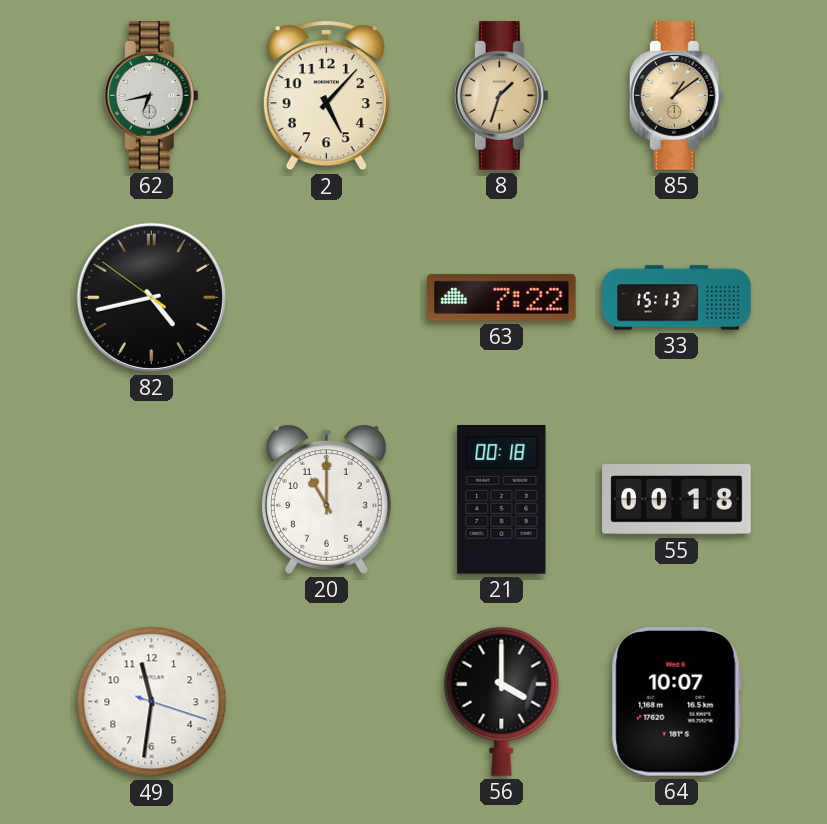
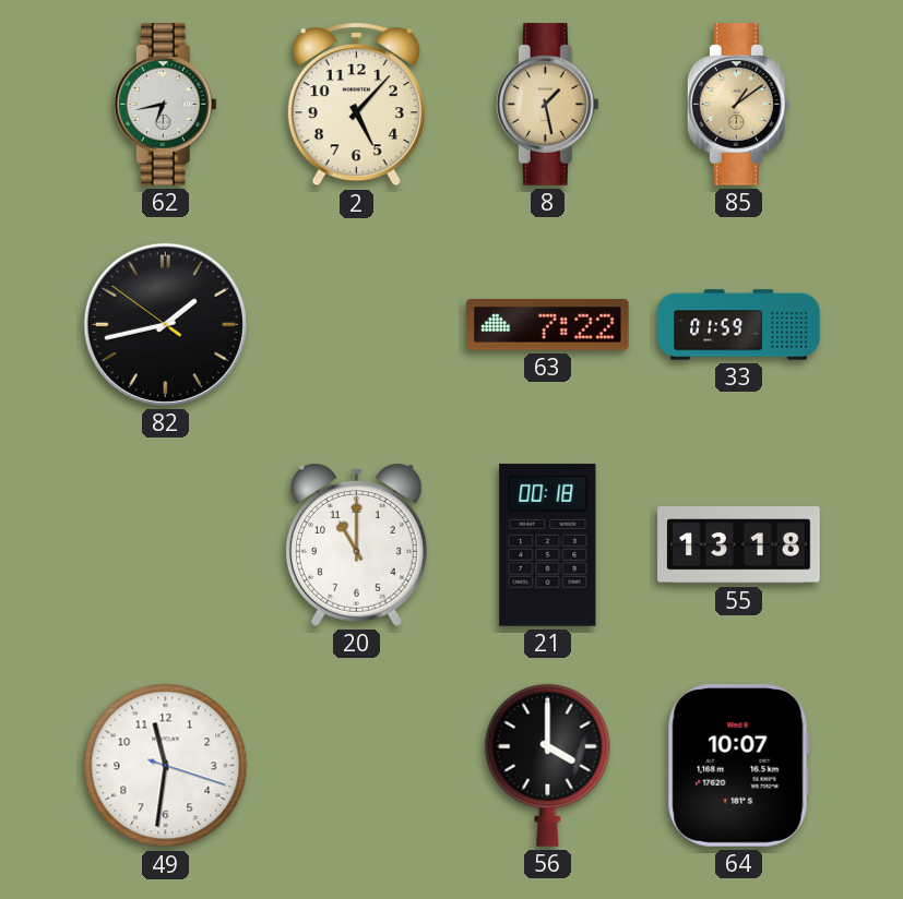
8: 1:33 -> 1:28 (547, 105)
82: 4:42 -> 1:42 (165, 324)
33: 15:13 -> 01:59 (739, 325)
55: 00:18 -> 13:18 (739, 546)
